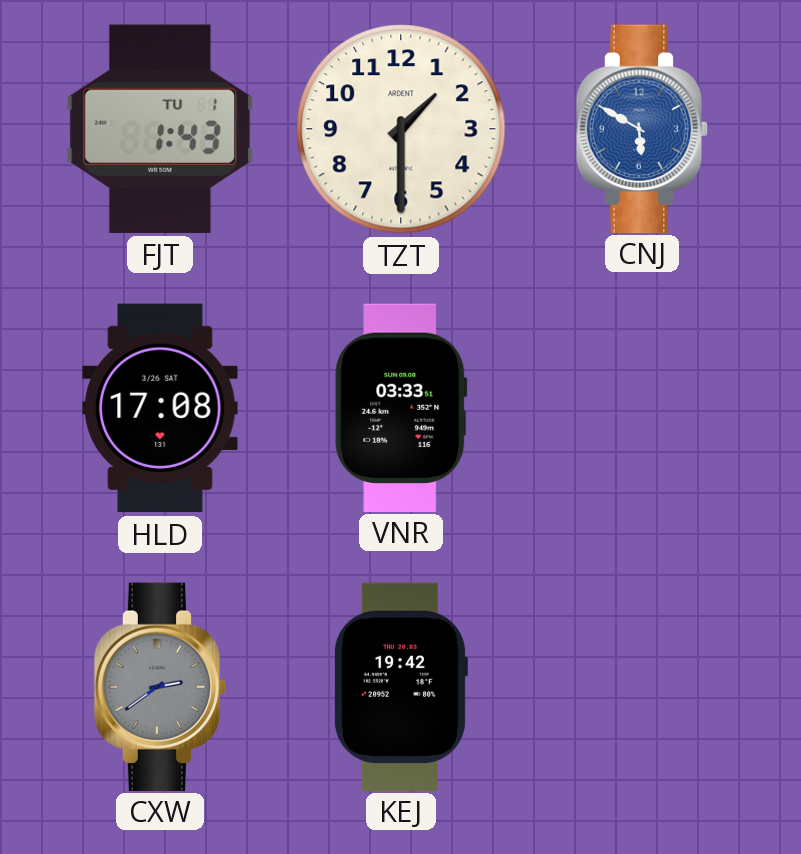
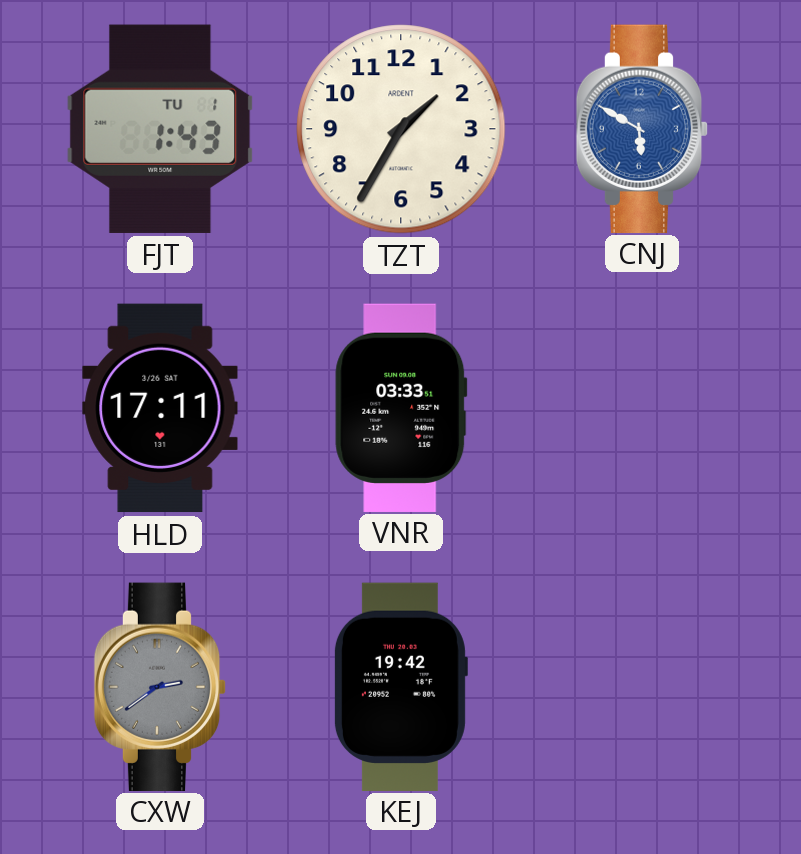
TZT: 1:30 -> 1:35 (401, 129)
HLD: 17:08 -> 17:11 (160, 408)
